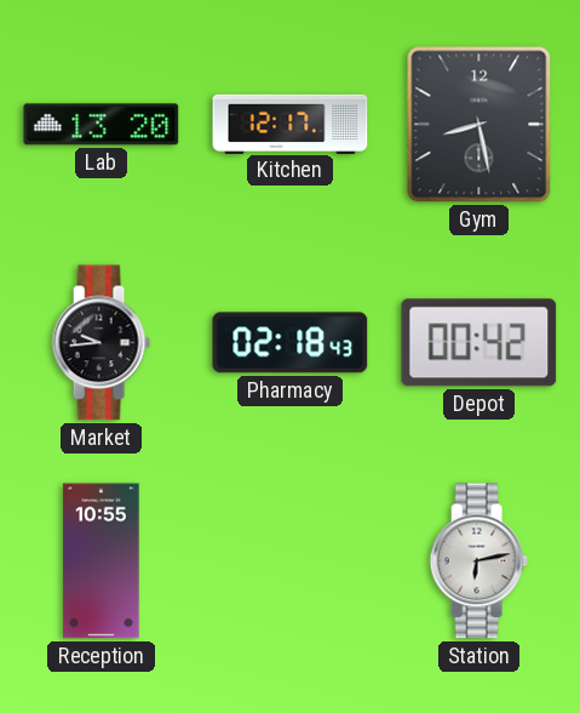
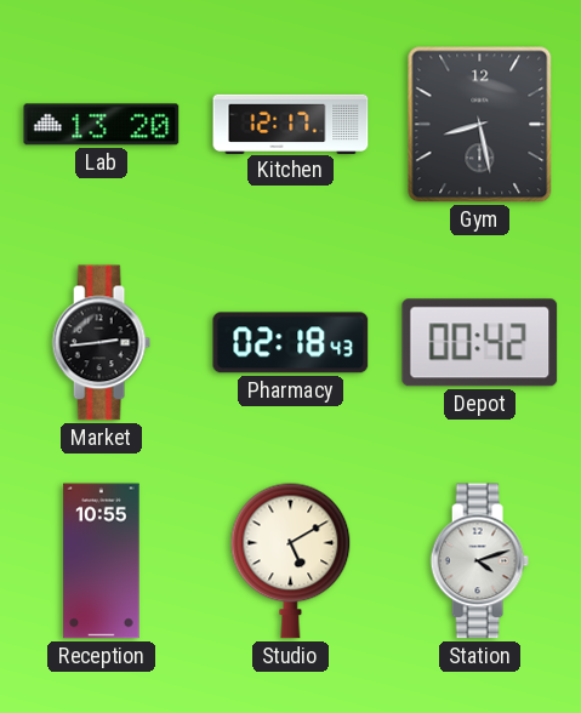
Market: 9:44 -> 2:44 (101, 343)
Studio: none -> 5:10 (291, 560)
Station: 6:13 -> 4:12 (479, 561)
